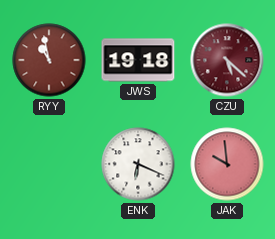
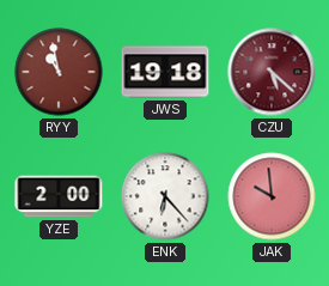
YZE: none -> 2:00 (59, 196)
ENK: 6:19 -> 6:23 (165, 196)
